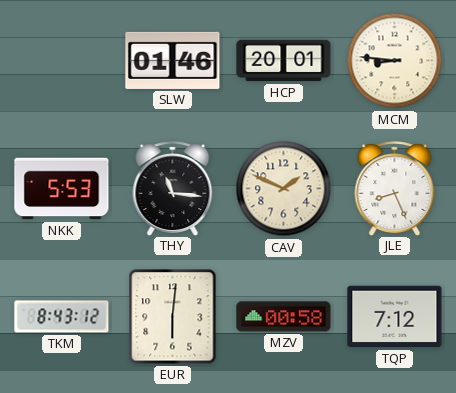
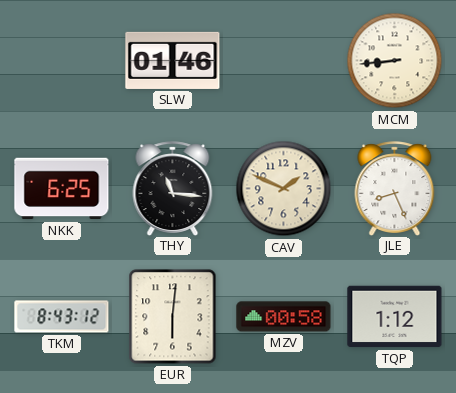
HCP: 20:01 -> none (284, 61)
MCM: 8:46 -> 8:44 (395, 61)
NKK: 5:53 -> 6:25 (62, 189)
TQP: 7:12 -> 1:12 (395, 317)
